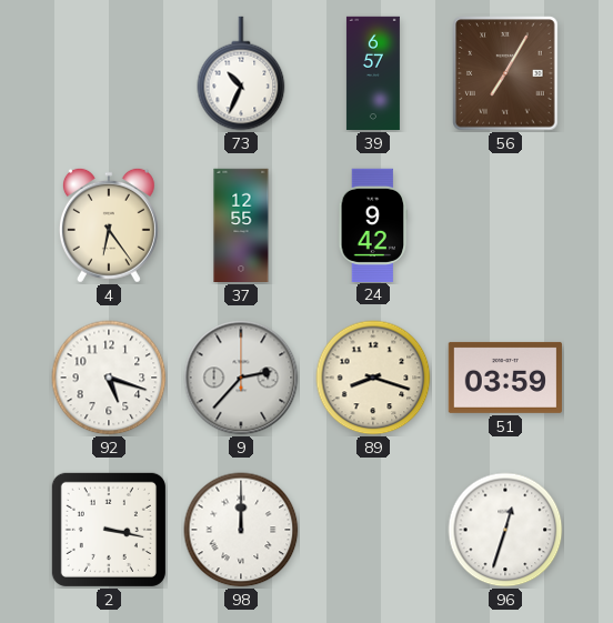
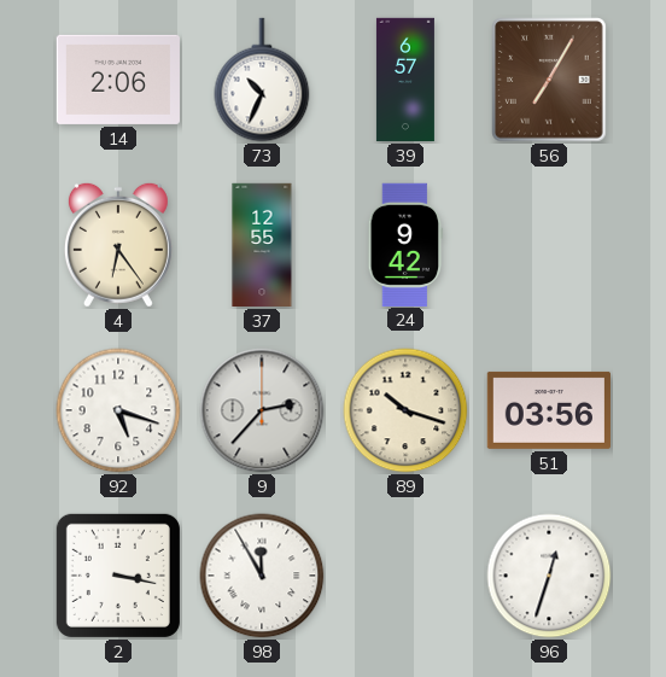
14: none -> 2:06 (118, 80)
89: 8:18 -> 10:18 (405, 410)
51: 03:59 -> 03:56 (548, 410)
98: 12:00 -> 11:55 (262, 576)
